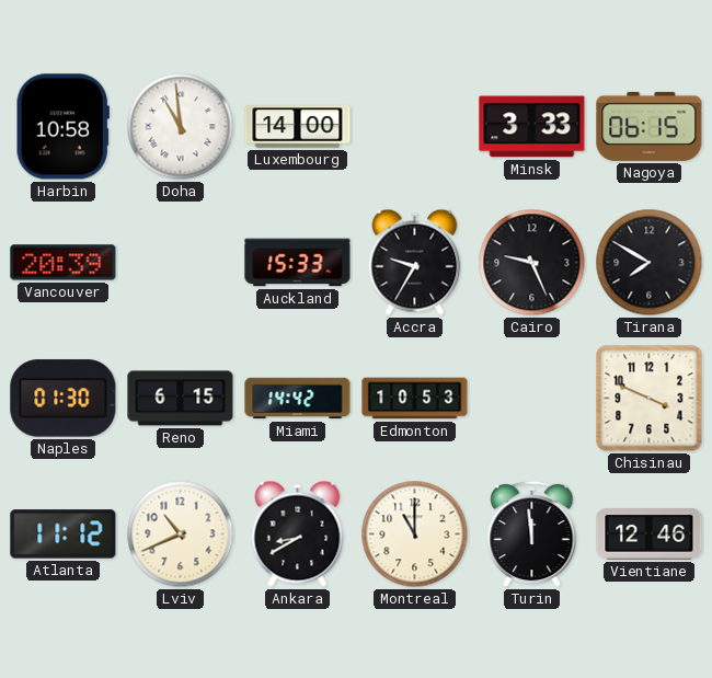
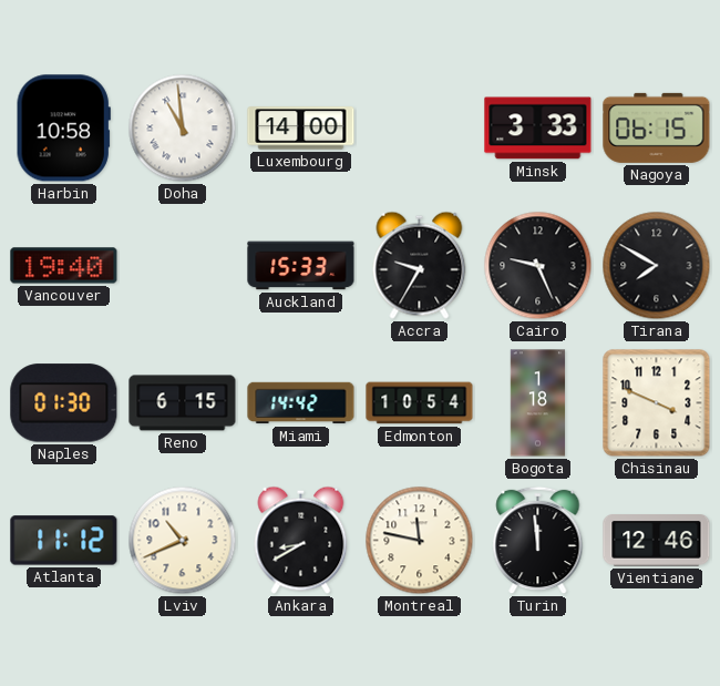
Vancouver: 20:39 -> 19:40 (64, 266)
Edmonton: 10:53 -> 10:54 (420, 403)
Bogota: none -> 1:18 (538, 403)
Montreal: 11:00 -> 11:47 (420, 541)
